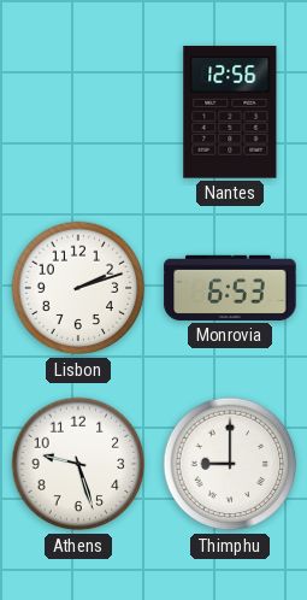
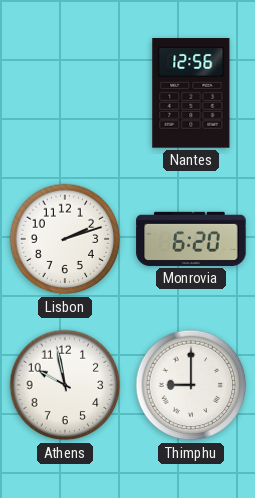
Monrovia: 6:53 -> 6:20 (191, 239)
Athens: 9:27 -> 9:58 (65, 385)
